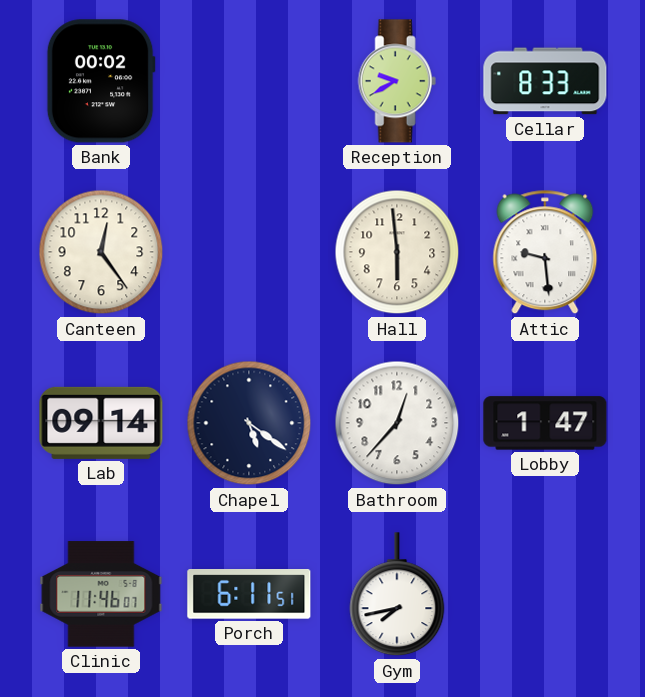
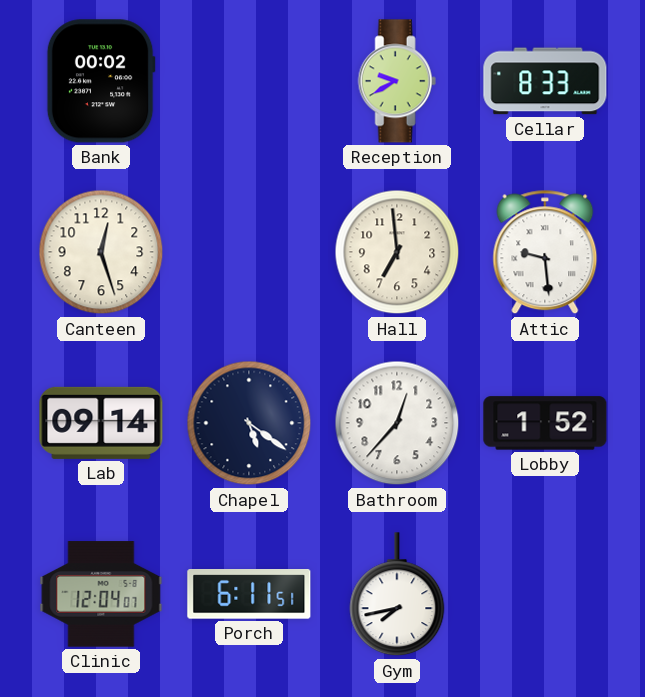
Canteen: 12:24 -> 12:27 (101, 252)
Hall: 5:59 -> 6:59 (397, 252)
Lobby: 1:47 -> 1:52 (545, 423)
Clinic: 11:46 -> 12:04 (101, 594)
